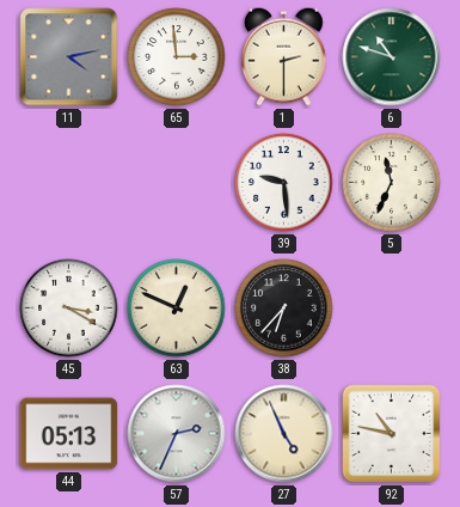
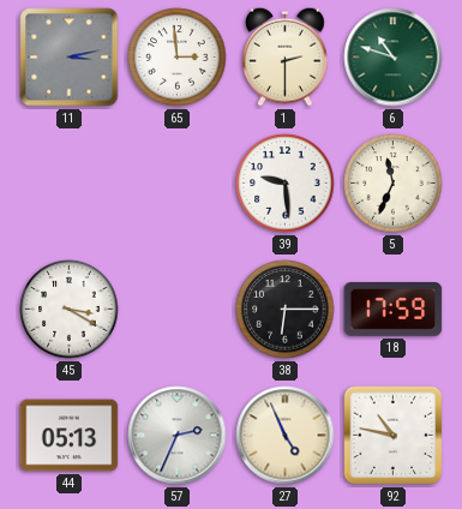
11: 4:13 -> 3:13 (70, 58)
63: 12:49 -> none (177, 309)
38: 6:37 -> 6:15 (286, 310)
18: none -> 17:59 (394, 310)
